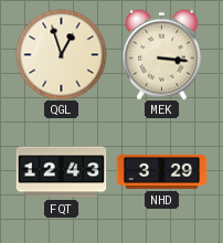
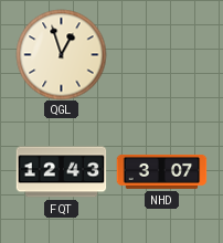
MEK: 3:16 -> none (162, 54)
NHD: 3:29 -> 3:07 (161, 171)
